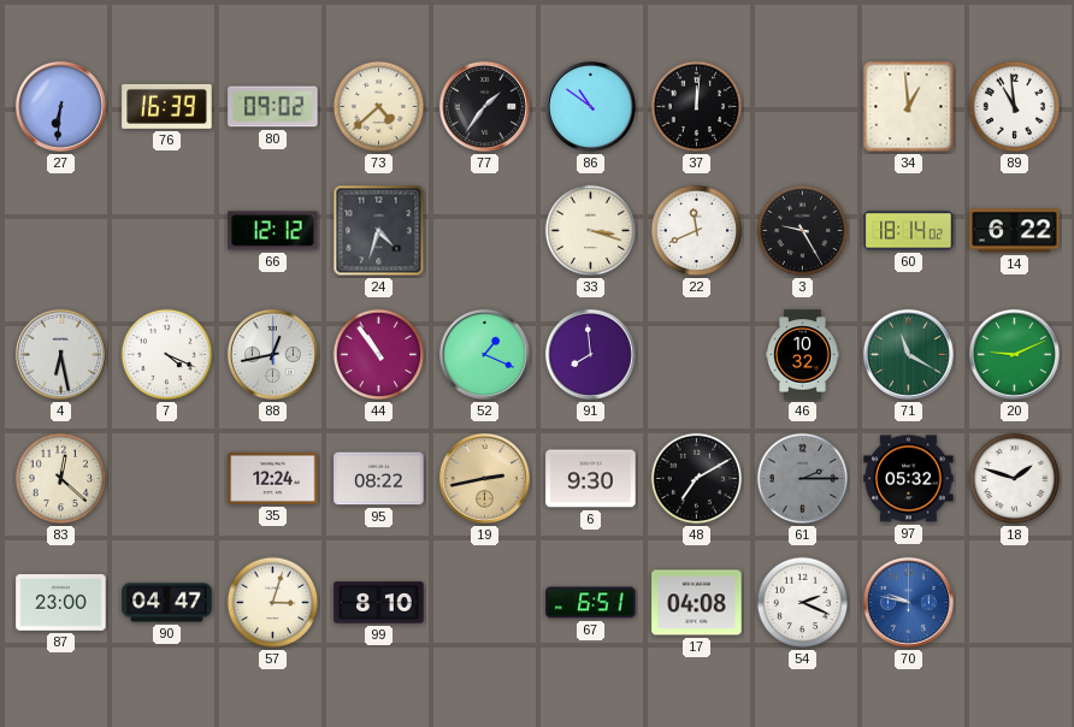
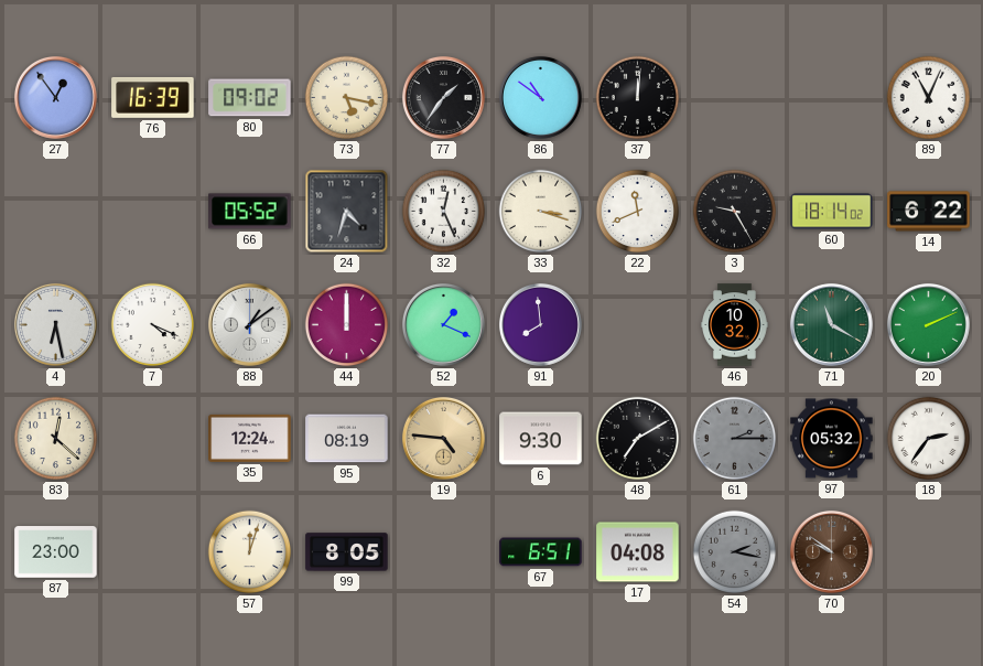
27: 6:31 -> 12:54 (55, 97)
73: 4:38 -> 5:17 (347, 98)
34: 12:59 -> none (909, 107)
89: 10:59 -> 11:04 (929, 98)
66: 12:12 -> 05:52 (250, 212)
32: none -> 12:26 (444, 212)
88: 12:43 -> 1:09 (249, 324)
44: 10:54 -> 12:00 (347, 325)
20: 9:11 -> 2:11 (928, 324)
95: 08:22 -> 08:19 (347, 439)
19: 2:43 -> 4:46 (443, 438)
18: 1:48 -> 2:36 (929, 439)
90: 04:47 -> none (167, 603)
57: 3:03 -> 12:03 (250, 552)
99: 8:10 -> 8:05 (347, 552)
54: 2:19 -> 2:17 (735, 552)
54 dial: white -> grey (735, 552)
70: 9:47 -> 9:51 (831, 551)
70 dial: blue -> brown (831, 551)
